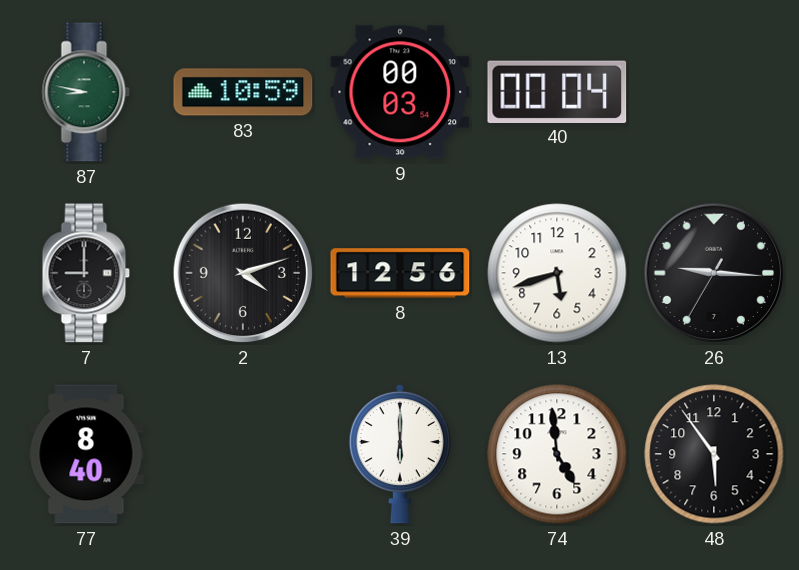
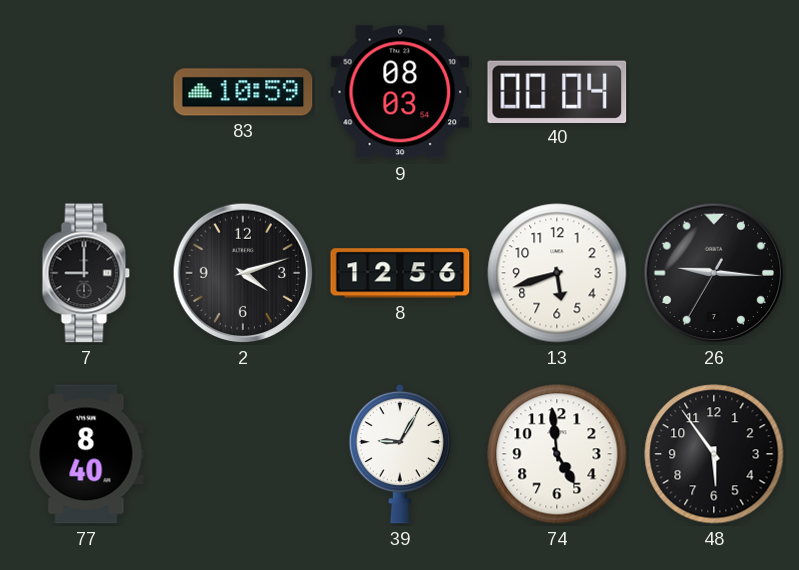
87: 8:47 -> none (86, 92)
9: 00:03 -> 08:03 (400, 92)
39: 6:00 -> 9:05 (400, 454)
